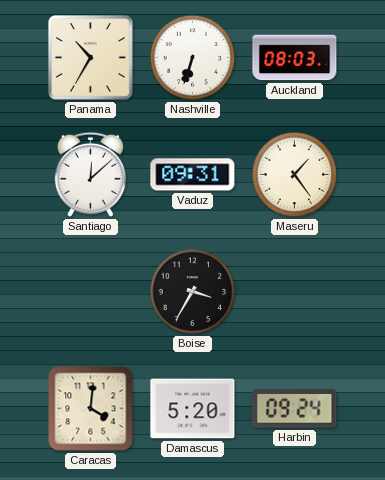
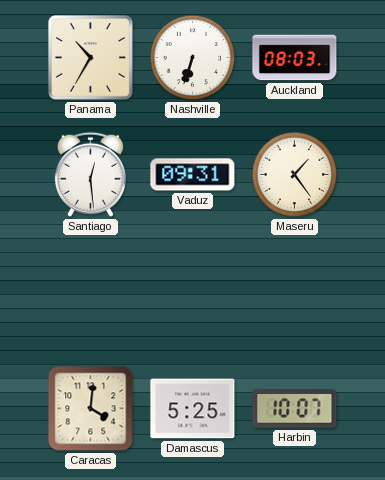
Santiago: 12:08 -> 12:29 (90, 174)
Boise: 3:35 -> none (193, 292)
Damascus: 5:20 -> 5:25 (193, 409)
Harbin: 09:24 -> 10:07 (295, 409)
